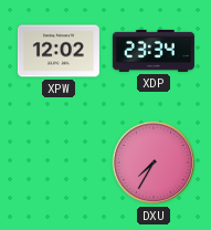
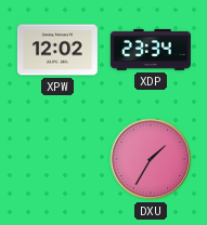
DXU: 7:35 -> 1:35 (151, 159)
